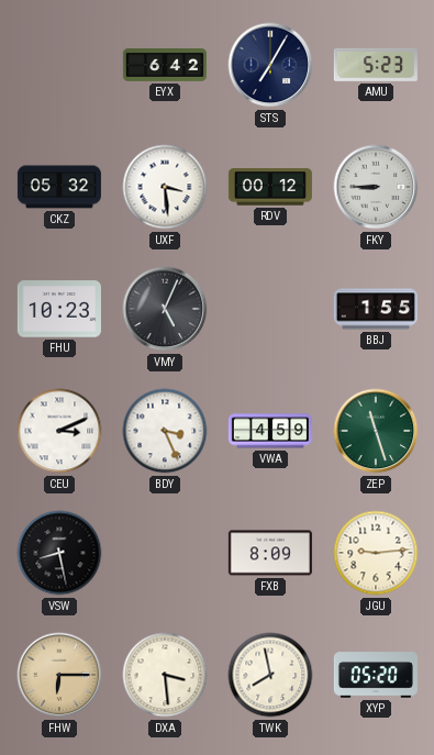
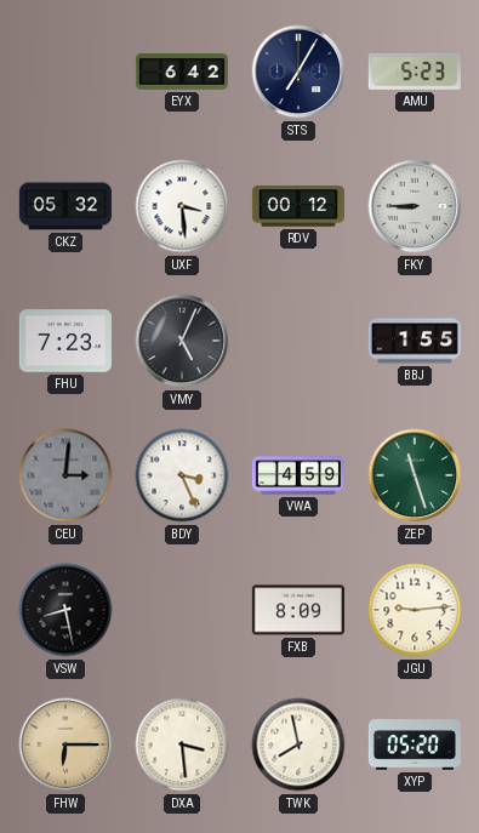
FHU: 10:23 -> 7:23 (65, 341)
CEU: 3:11 -> 3:01 (65, 475)
CEU dial: white -> grey (65, 475)
